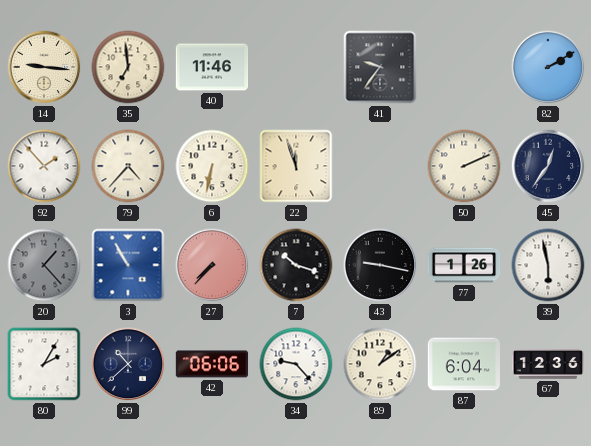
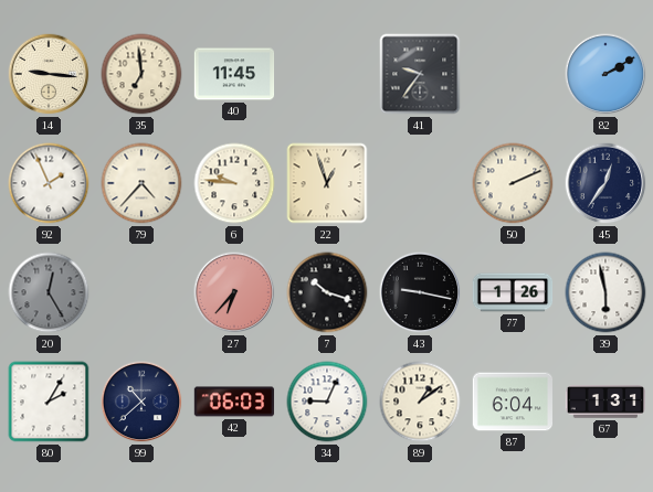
40: 11:46 -> 11:45 (234, 74)
92: 1:53 -> 1:56 (49, 183)
6: 6:32 -> 9:46 (234, 183)
22: 11:57 -> 12:57 (327, 183)
20: 1:23 -> 12:25 (49, 292)
3: 10:55 -> none (128, 265)
27: 7:37 -> 6:37 (234, 292)
42: 06:06 -> 06:03 (234, 402)
34: 9:23 -> 9:04 (327, 402)
67: 12:36 -> 1:31 (605, 402)
